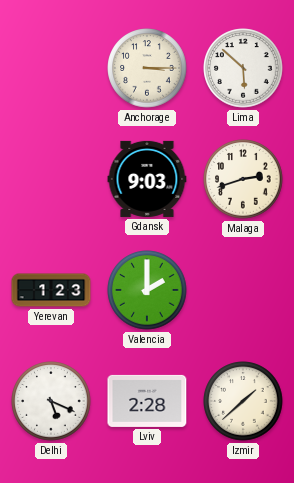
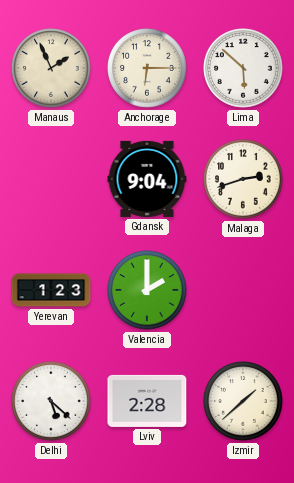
Manaus: none -> 1:56 (51, 68)
Anchorage: 3:15 -> 6:15 (147, 68)
Gdansk: 9:03 -> 9:04 (147, 179)
Delhi: 5:19 -> 5:22 (51, 401)
